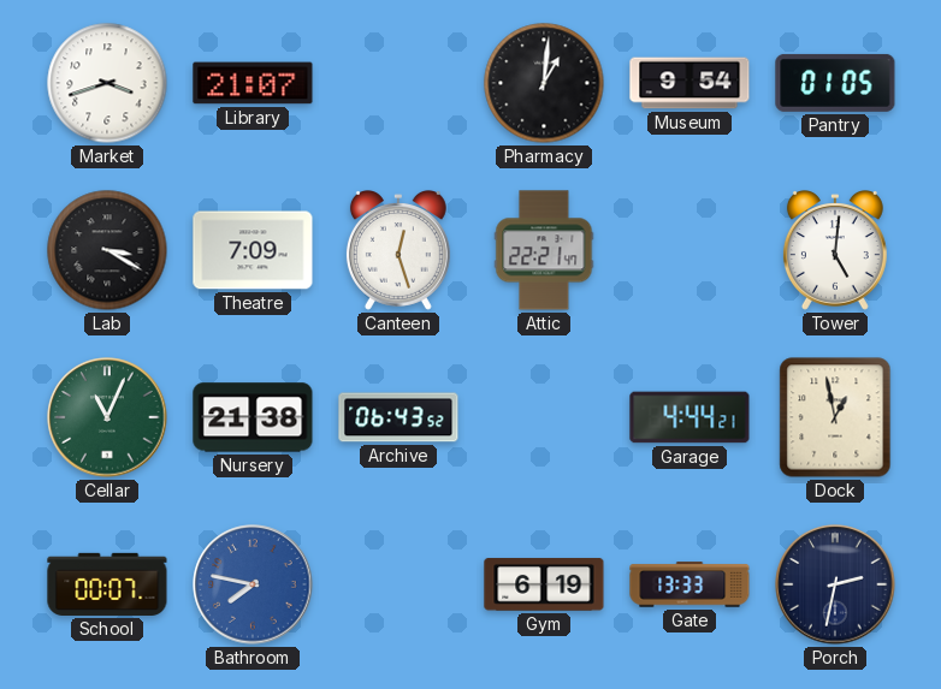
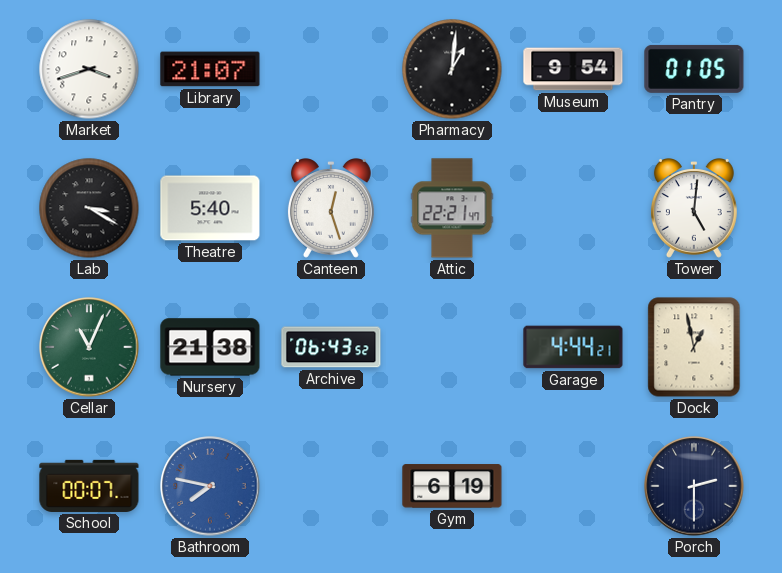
Theatre: 7:09 -> 5:40 (210, 208)
Gate: 13:33 -> none (690, 584)
Porch: 2:32 -> 2:30 (694, 486)
